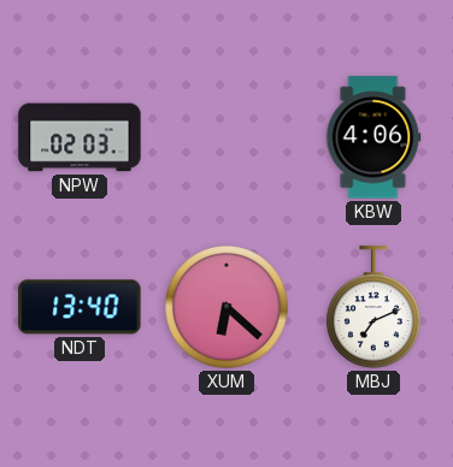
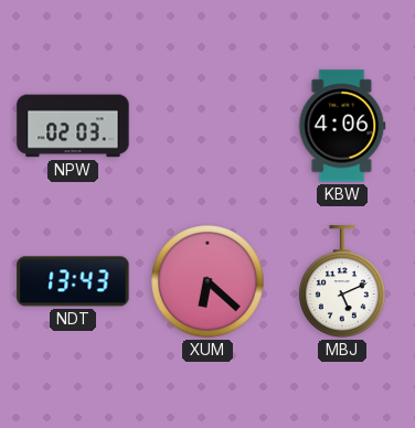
NDT: 13:40 -> 13:43 (73, 281)
MBJ: 7:11 -> 5:11 (342, 281)
